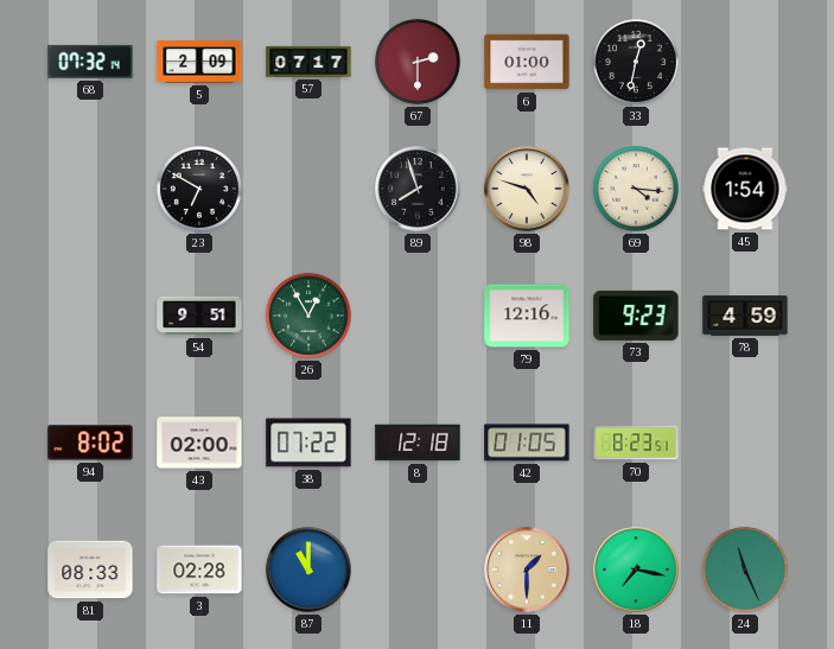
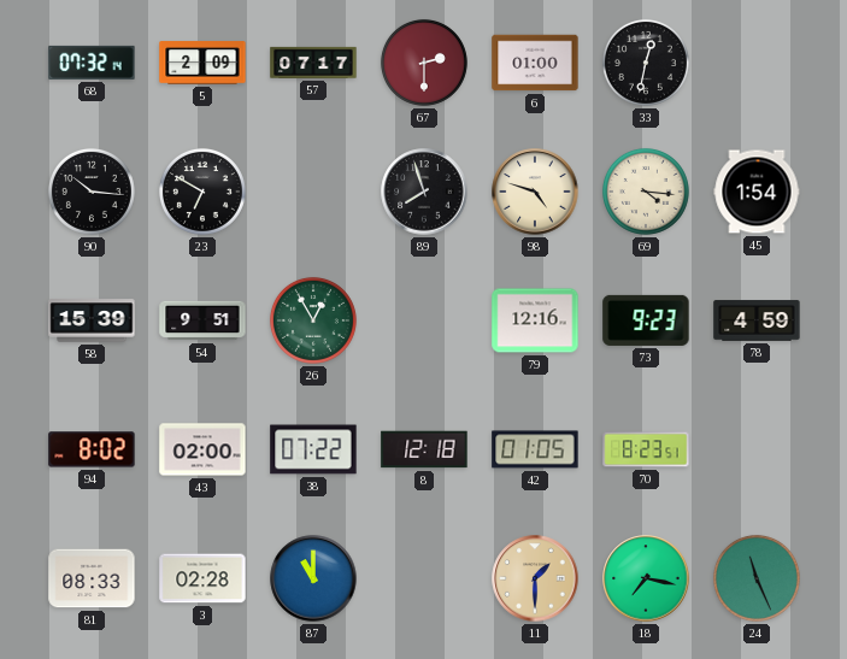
90: none -> 10:16 (92, 192)
58: none -> 15:39 (92, 320)
